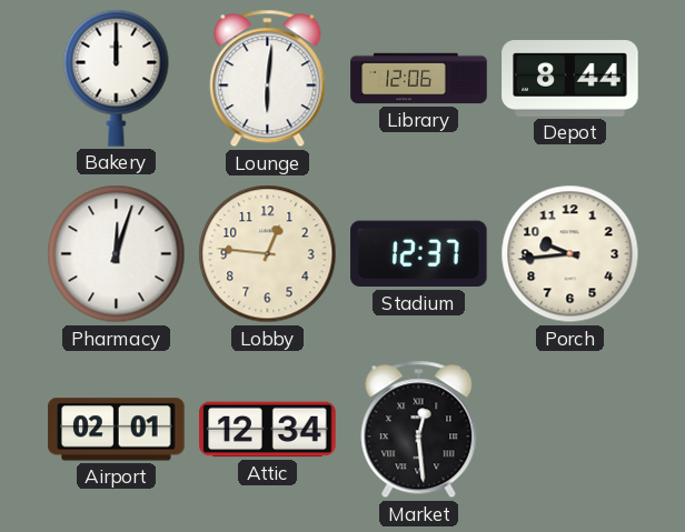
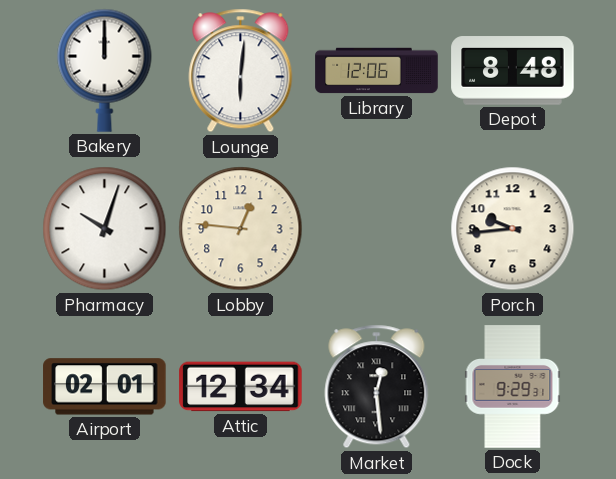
Depot: 8:44 -> 8:48 (513, 71)
Pharmacy: 12:03 -> 10:03 (105, 229)
Stadium: 12:37 -> none (419, 254)
Dock: none -> 9:29 (513, 387)
